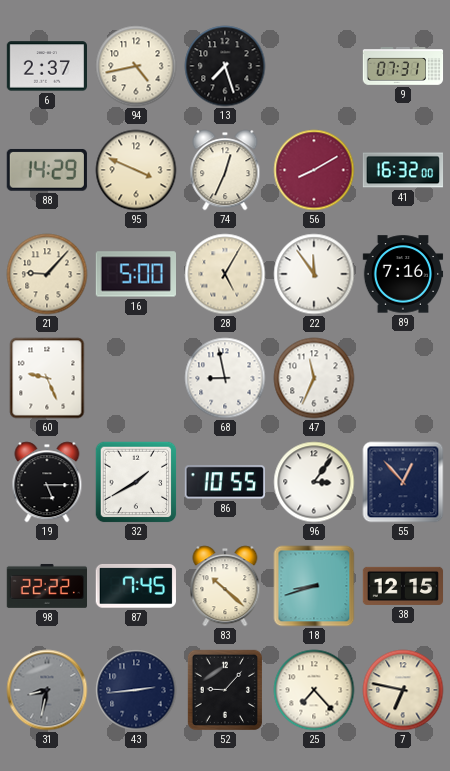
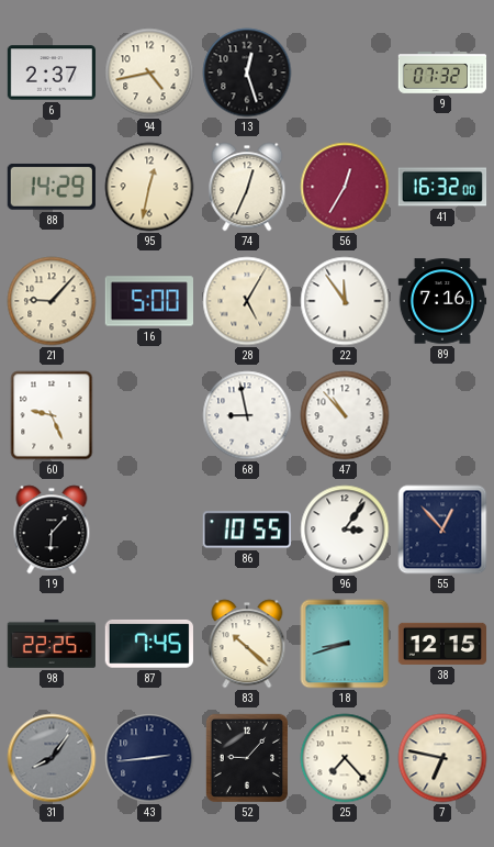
13: 7:27 -> 12:27 (247, 73)
9: 07:31 -> 07:32 (442, 73)
95: 3:49 -> 12:32 (149, 187)
56: 8:10 -> 12:35 (345, 187)
47: 11:34 -> 10:53 (345, 415)
19: 5:15 -> 6:07 (52, 530)
32: 1:40 -> none (136, 482)
98: 22:22 -> 22:25 (50, 644)
31: 8:32 -> 8:06 (52, 758)
